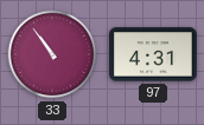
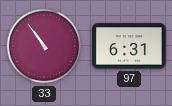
97: 4:31 -> 6:31 (130, 46)
